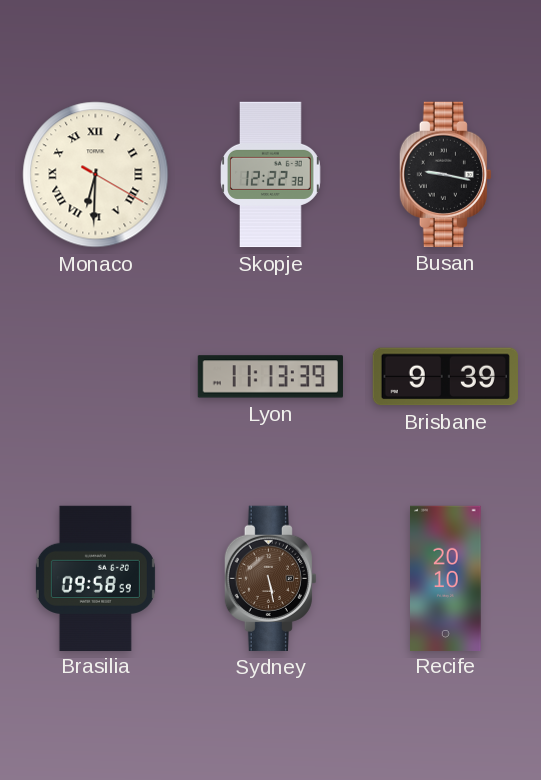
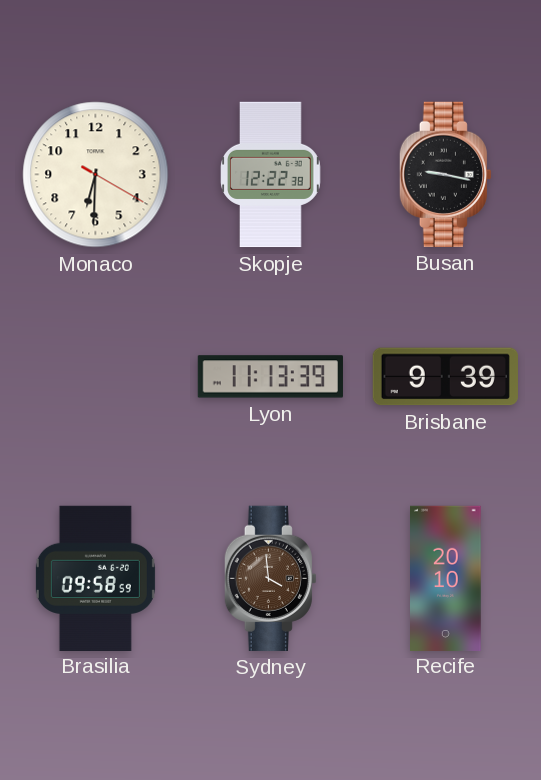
Monaco numerals: Roman -> Arabic (96, 175)
Sydney: 5:28 -> 3:59 (270, 578)
